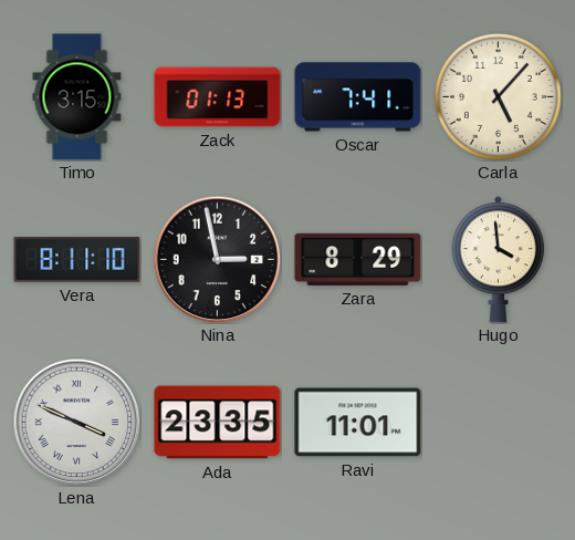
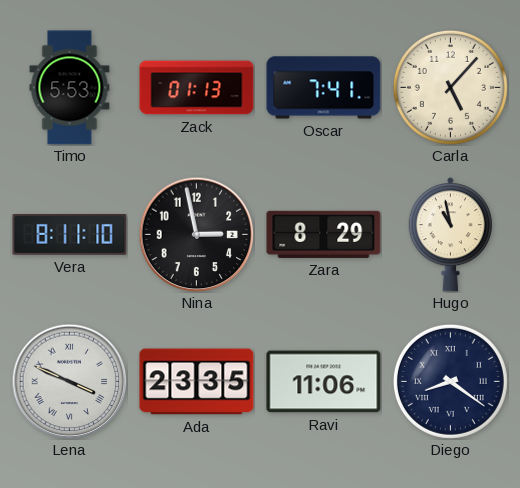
Timo: 3:15 -> 5:53 (70, 88)
Hugo: 3:59 -> 10:58 (450, 235)
Ravi: 11:01 -> 11:06 (324, 382)
Diego: none -> 8:21 (450, 381)
